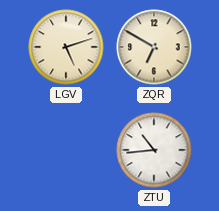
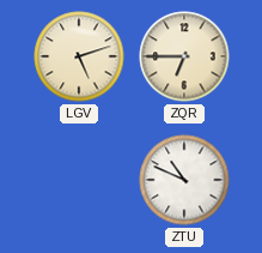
ZQR: 6:50 -> 6:45 (184, 56)
ZTU: 10:44 -> 10:49 (184, 180)
